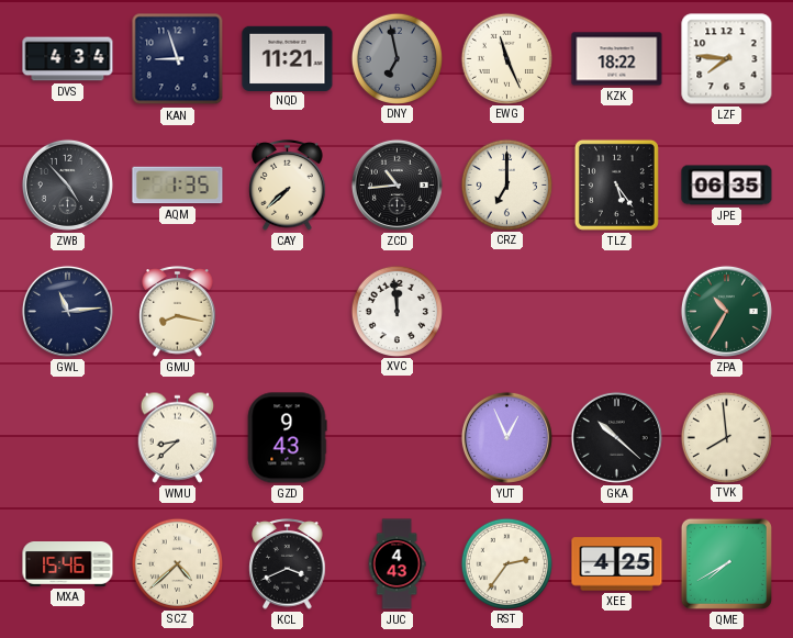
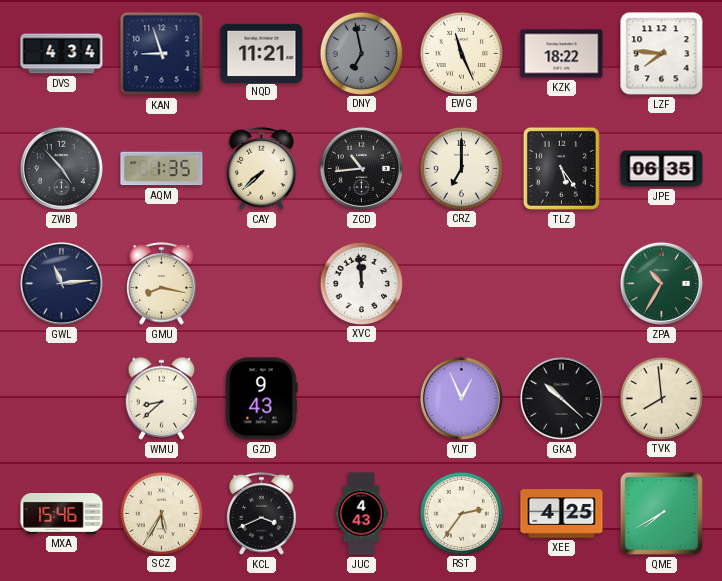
SCZ: 4:38 -> 5:35 (161, 513)
